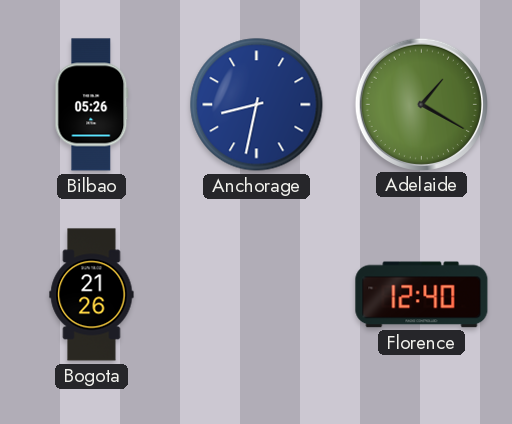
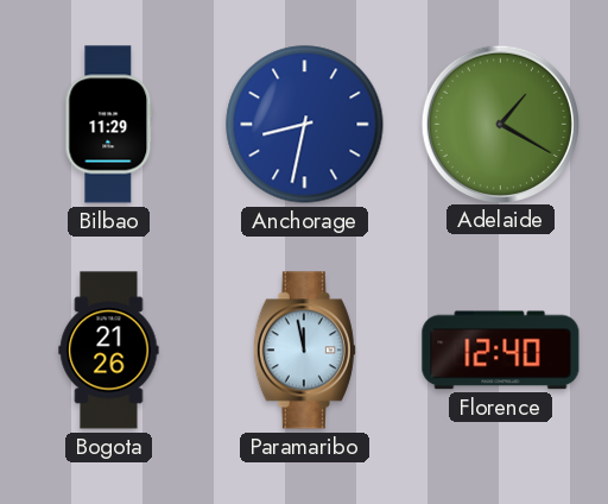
Bilbao: 05:26 -> 11:29 (109, 125)
Paramaribo: none -> 11:58 (304, 351)
